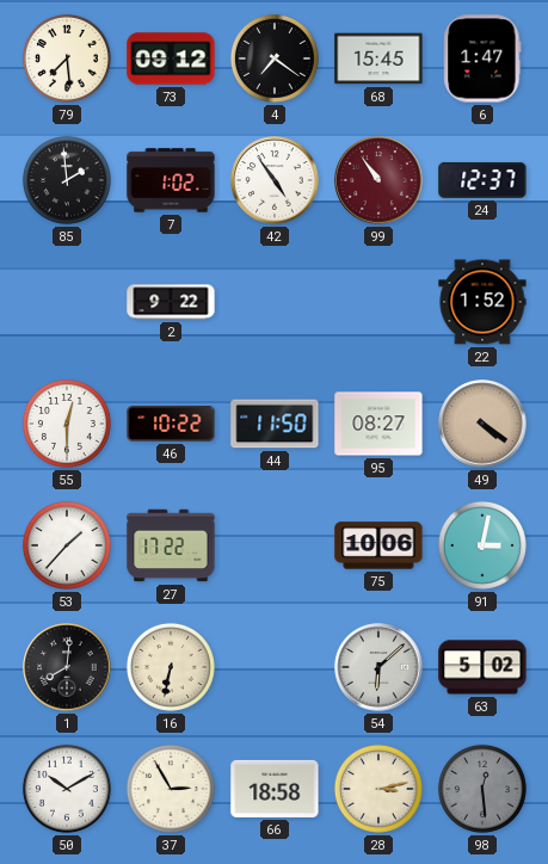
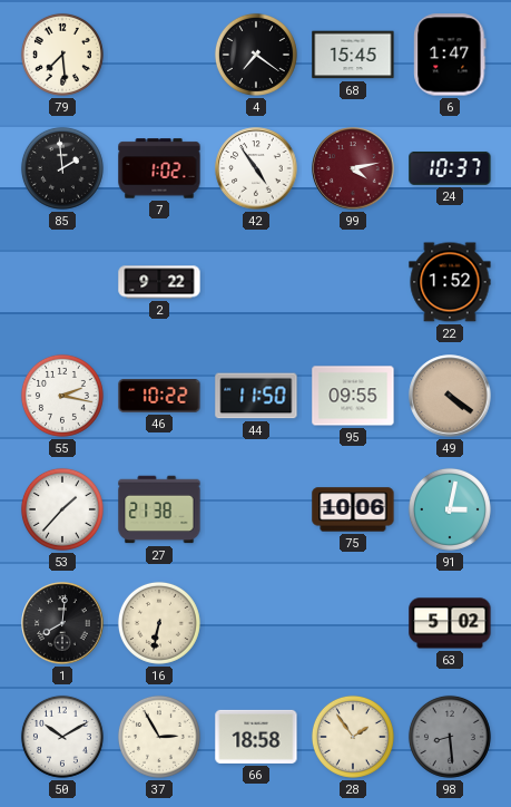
73: 09:12 -> none (171, 58)
99: 10:54 -> 4:13 (353, 168)
24: 12:37 -> 10:37 (450, 168)
55: 12:30 -> 2:17 (62, 396)
95: 08:27 -> 09:55 (353, 396)
27: 17:22 -> 21:38 (159, 509)
54: 6:08 -> none (378, 667)
28: 3:13 -> 1:54 (353, 737)
98: 12:29 -> 8:29 (450, 737)
